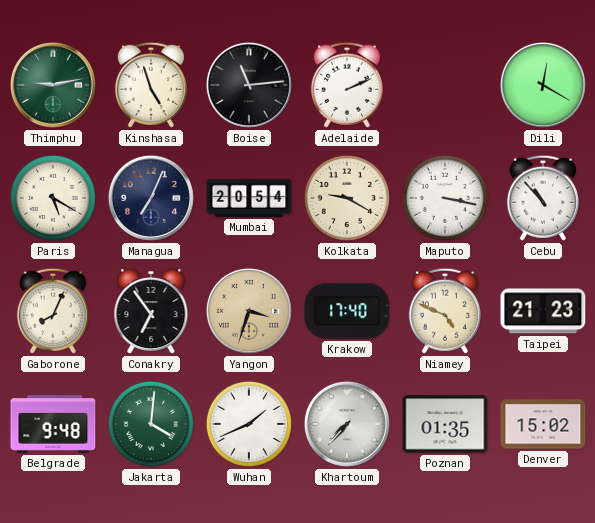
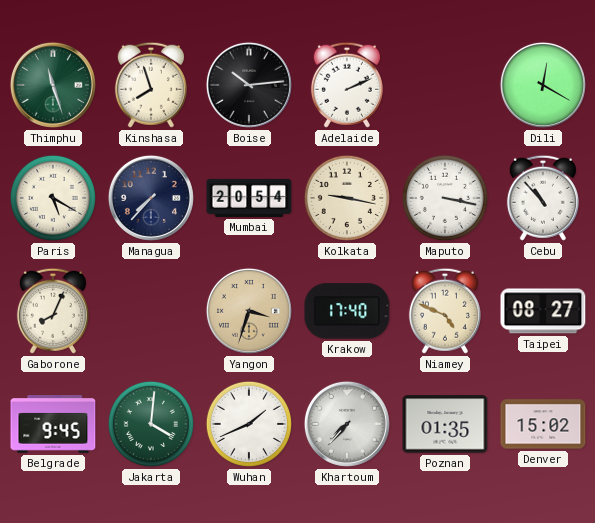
Thimphu: 9:13 -> 11:27 (53, 85)
Kinshasa: 4:57 -> 7:57 (151, 85)
Boise: 11:14 -> 10:14 (249, 85)
Managua: 7:04 -> 7:37 (151, 198)
Kolkata: 9:20 -> 9:17 (347, 198)
Conakry: 6:54 -> none (151, 312)
Taipei: 21:23 -> 08:27 (543, 311)
Belgrade: 9:48 -> 9:45 (53, 425)
